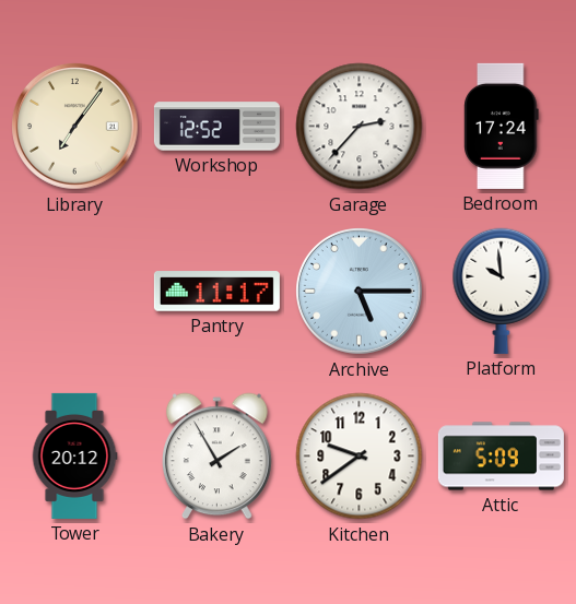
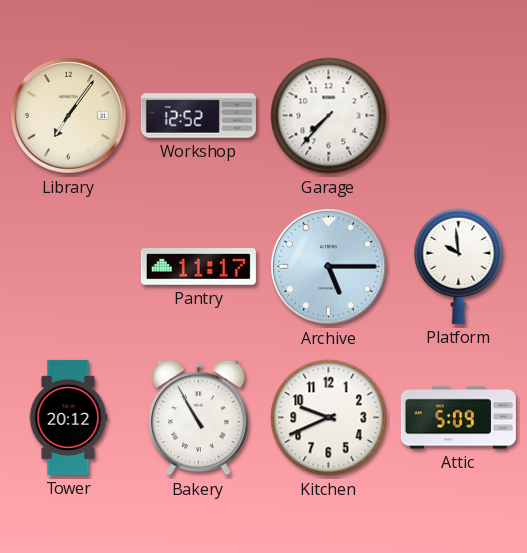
Garage: 2:37 -> 7:37 (329, 116)
Bedroom: 17:24 -> none (502, 126)
Bakery: 1:55 -> 10:55 (199, 418)
Kitchen: 9:39 -> 9:41 (329, 418)
